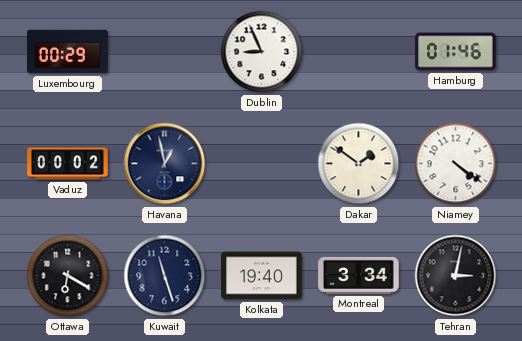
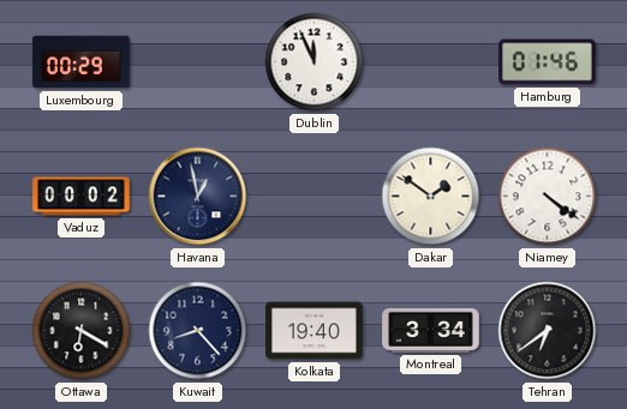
Dublin: 8:56 -> 11:56 (315, 62)
Kuwait: 11:27 -> 8:23 (198, 331)
Tehran: 3:02 -> 6:39 (548, 331)
